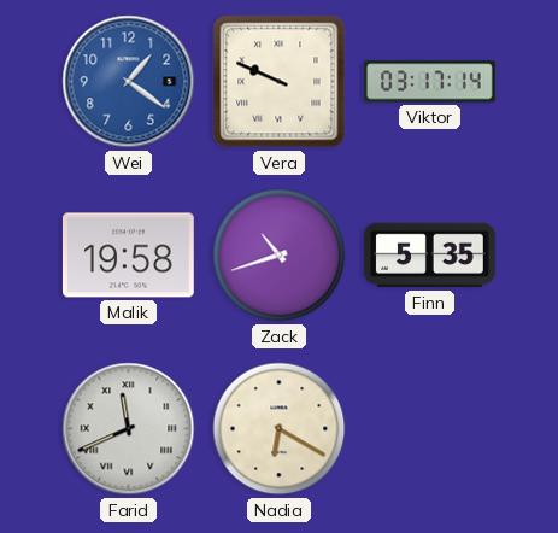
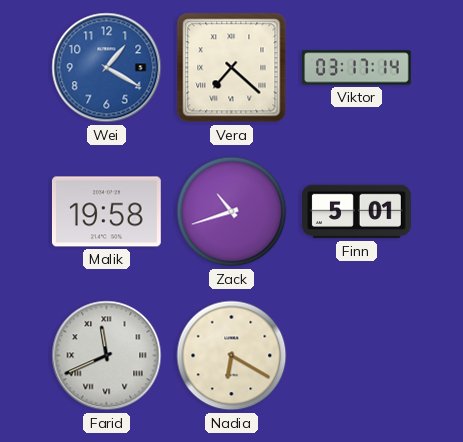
Wei: 1:21 -> 1:20 (107, 68)
Vera: 9:49 -> 7:22 (232, 68)
Finn: 5:35 -> 5:01 (357, 212)
